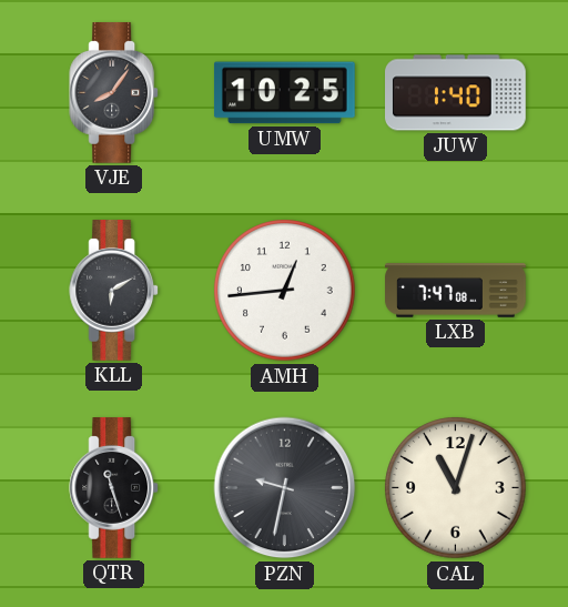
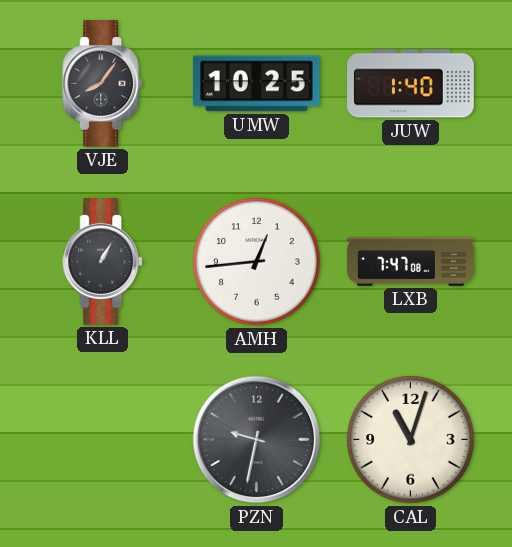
KLL: 6:10 -> 1:05 (103, 262)
QTR: 11:27 -> none (114, 488)
